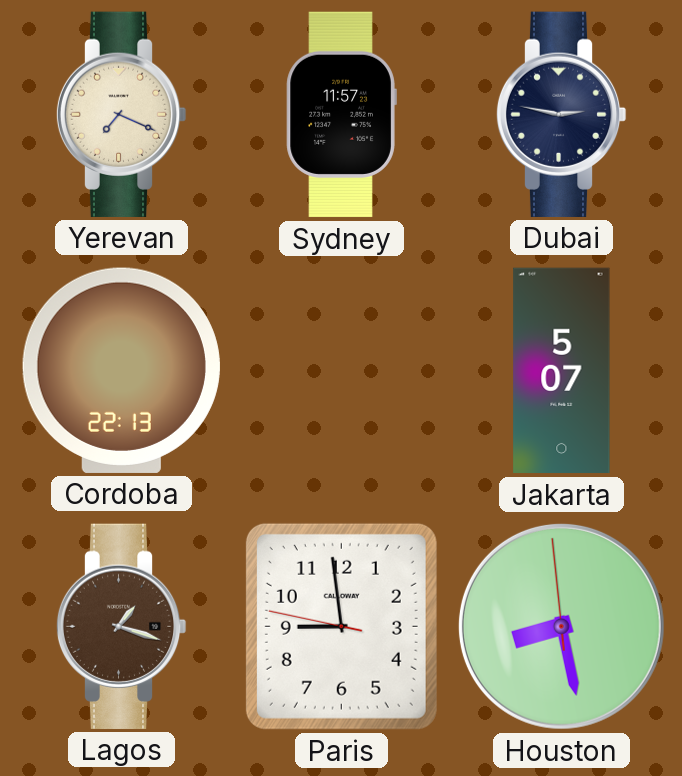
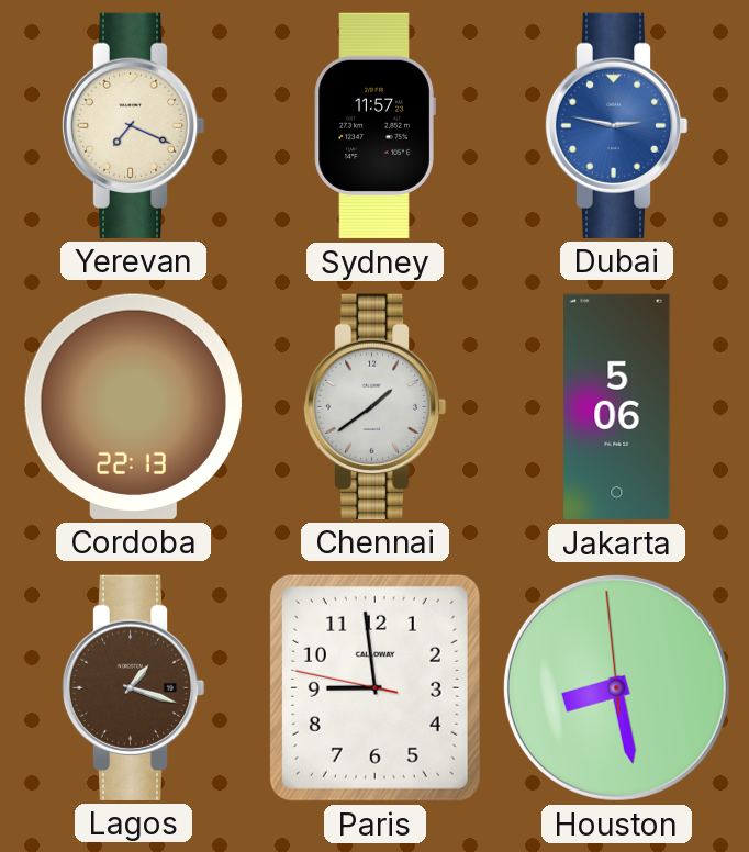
Dubai dial: navy -> blue (616, 125)
Chennai: none -> 1:39 (374, 406)
Jakarta: 5:07 -> 5:06 (617, 407)
